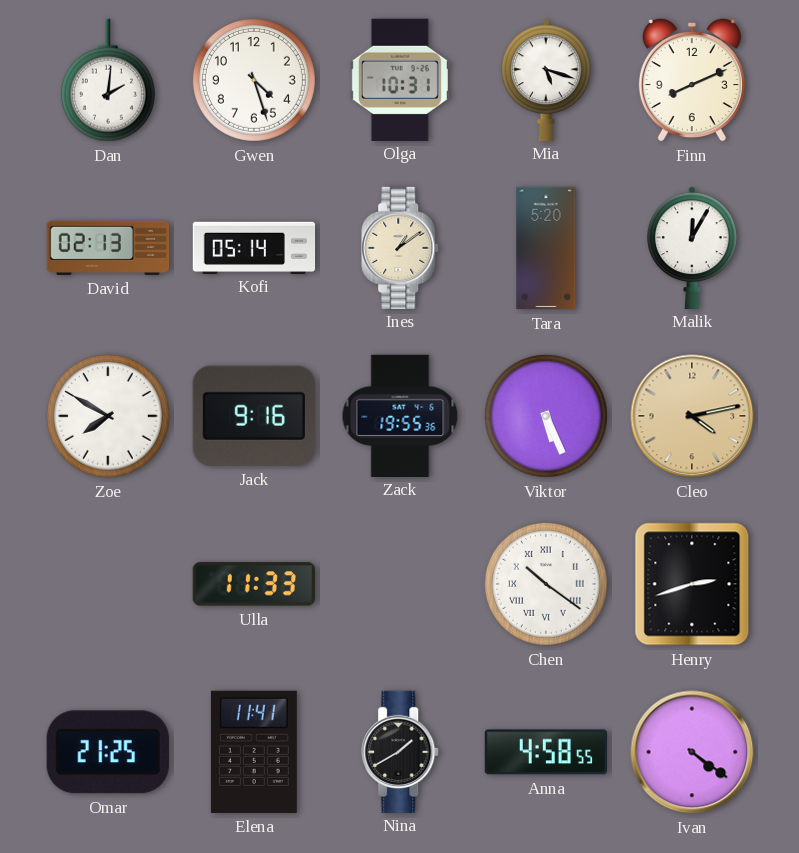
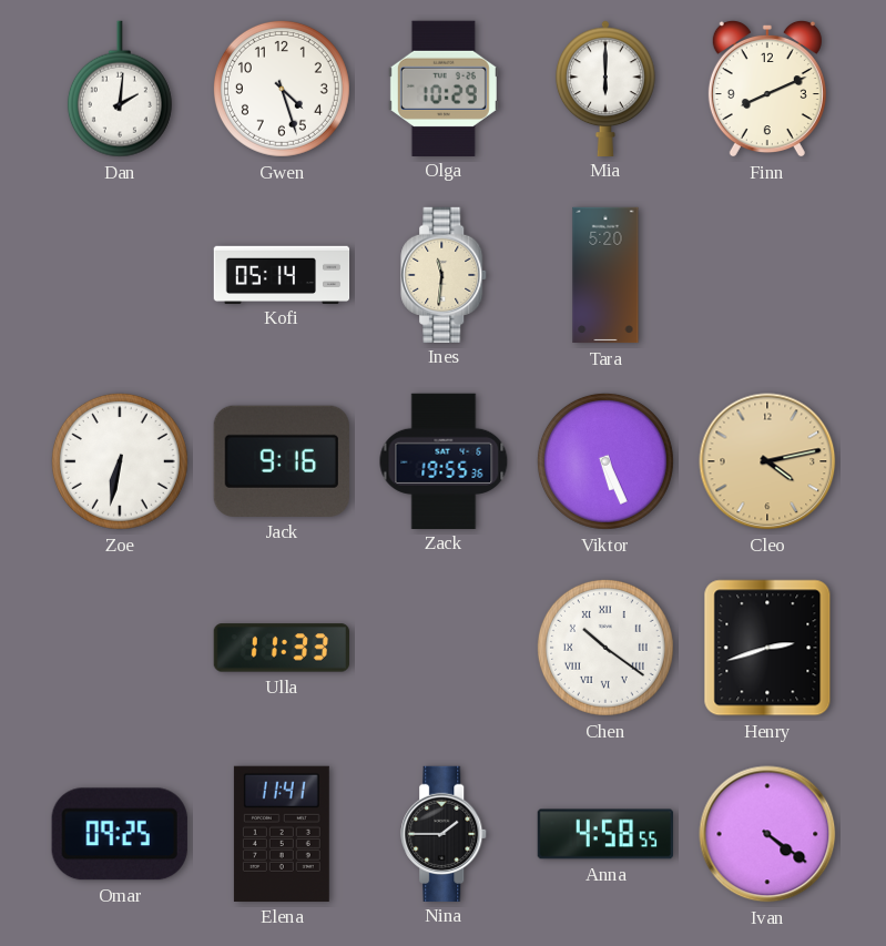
Olga: 10:31 -> 10:29 (444, 88)
Mia: 5:18 -> 6:00 (607, 88)
David: 02:13 -> none (108, 248)
Ines: 1:09 -> 11:31 (445, 274)
Malik: 12:05 -> none (693, 247)
Zoe: 7:50 -> 6:32 (120, 461)
Omar: 21:25 -> 09:25 (120, 834)
Nina: 1:40 -> 1:45 (445, 833)
